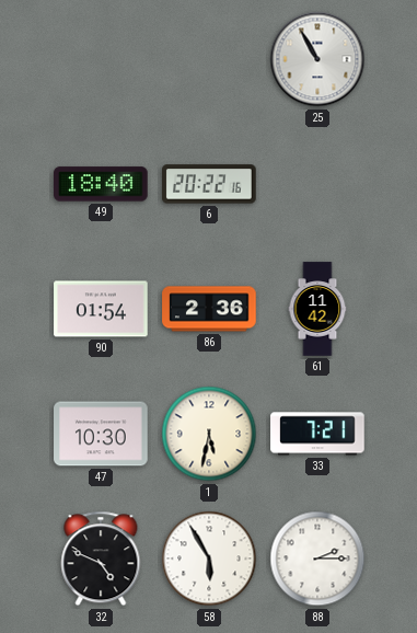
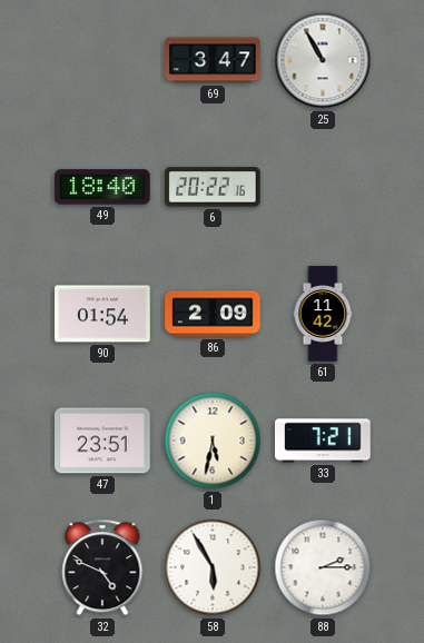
69: none -> 3:47 (213, 60)
86: 2:36 -> 2:09 (213, 314)
47: 10:30 -> 23:51 (102, 441)
